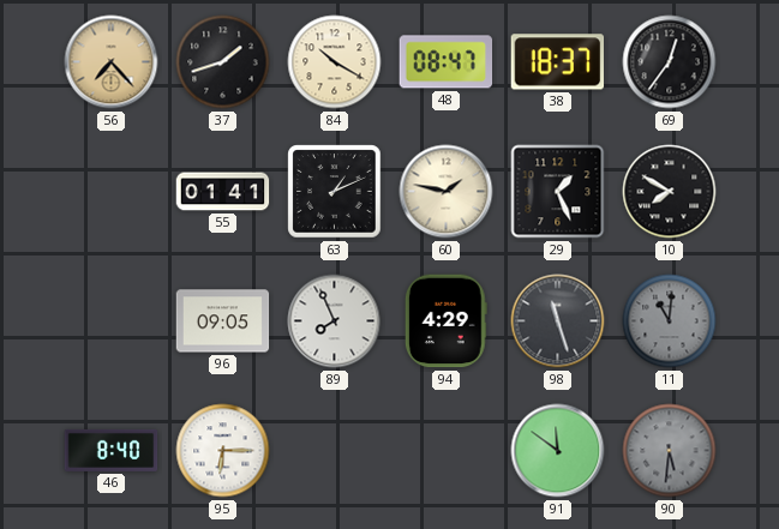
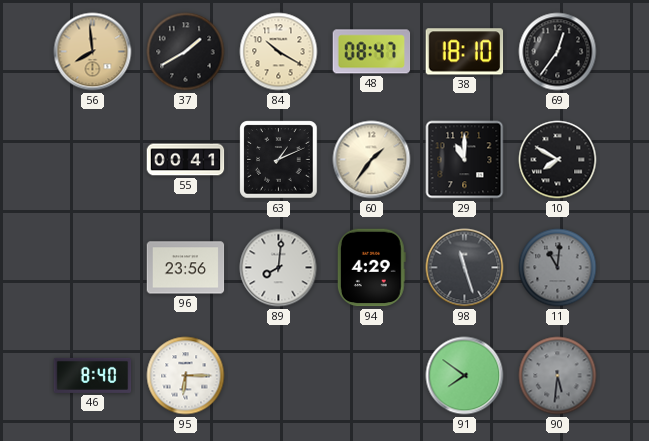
56: 7:23 -> 7:59 (93, 52)
37: 1:42 -> 1:40 (186, 52)
38: 18:37 -> 18:10 (465, 52)
55: 01:41 -> 00:41 (186, 160)
60: 1:47 -> 1:36 (372, 160)
29: 1:26 -> 11:00 (465, 160)
96: 09:05 -> 23:56 (186, 268)
89: 7:56 -> 8:01 (279, 268)
91: 11:51 -> 7:51 (465, 376)
